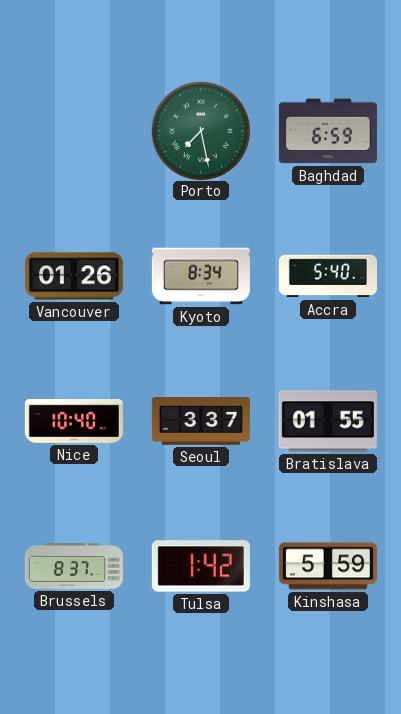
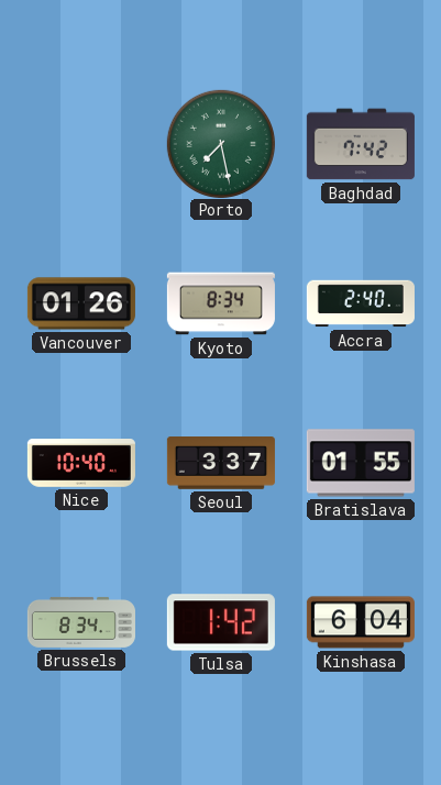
Baghdad: 6:59 -> 7:42 (361, 144)
Accra: 5:40 -> 2:40 (361, 303)
Brussels: 8:37 -> 8:34 (81, 622)
Kinshasa: 5:59 -> 6:04 (361, 622)
